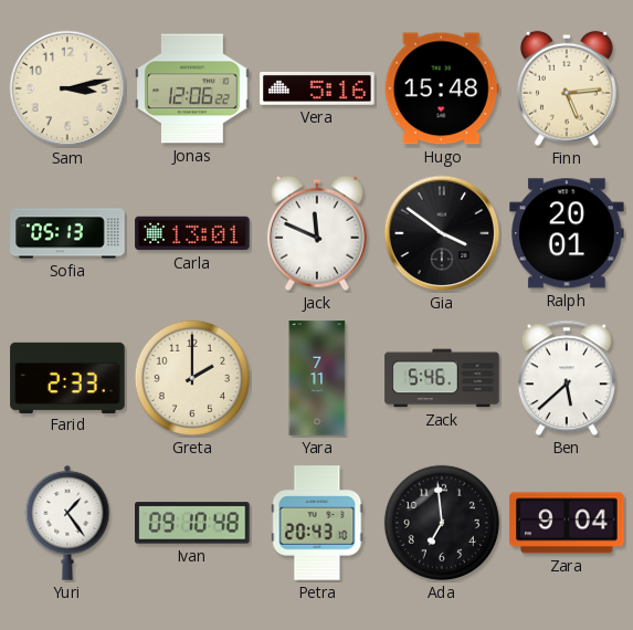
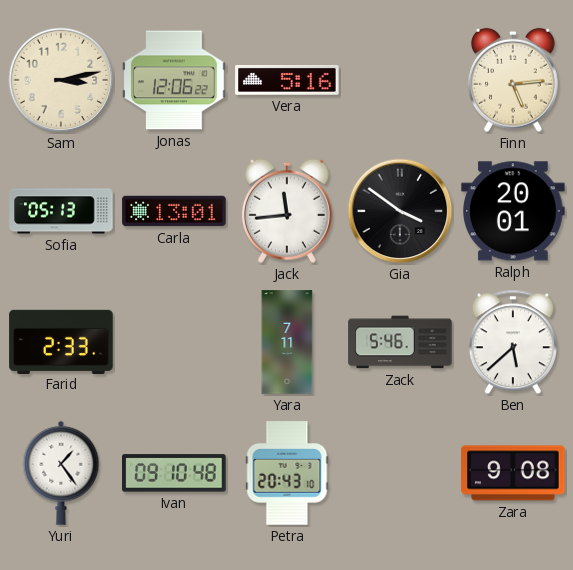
Hugo: 15:48 -> none (442, 88)
Jack: 11:49 -> 11:44 (287, 211)
Greta: 2:00 -> none (192, 378)
Ada: 6:59 -> none (442, 523)
Zara: 9:04 -> 9:08 (513, 473)
